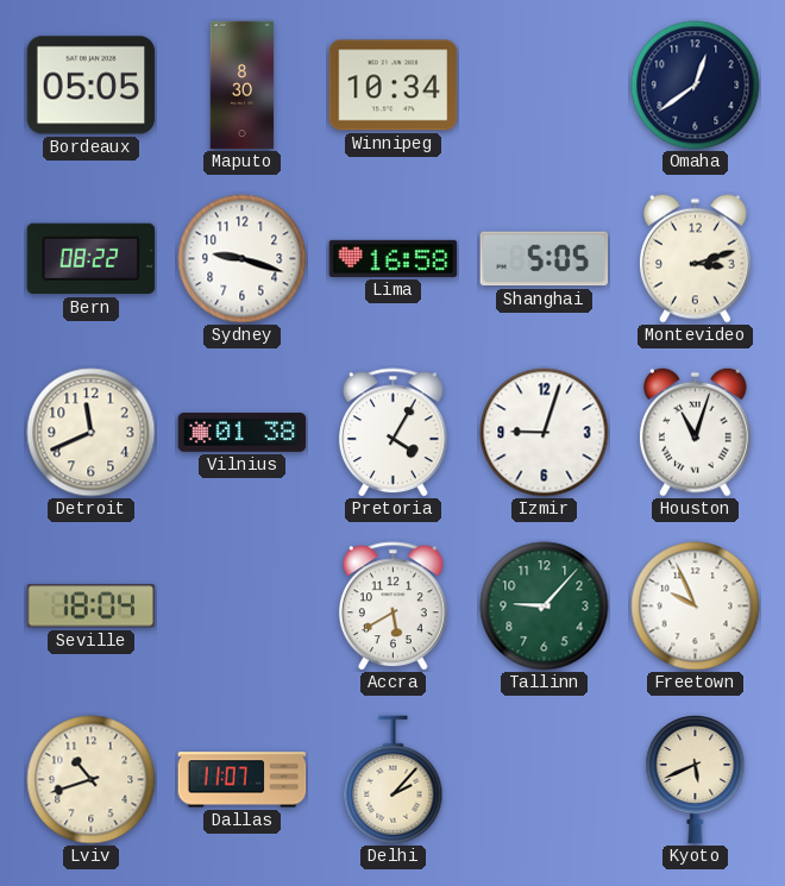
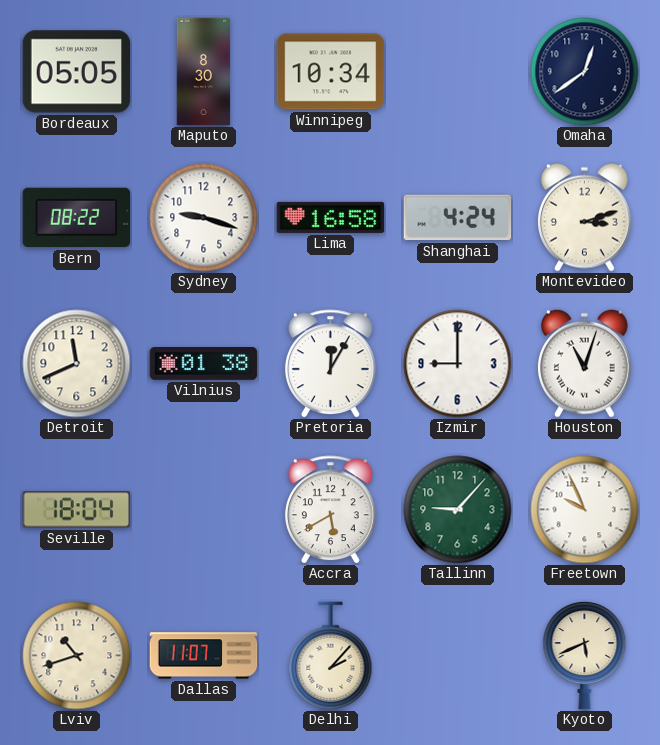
Shanghai: 5:05 -> 4:24 (458, 218)
Pretoria: 4:05 -> 12:05 (330, 364)
Izmir: 9:03 -> 9:00 (458, 364)
